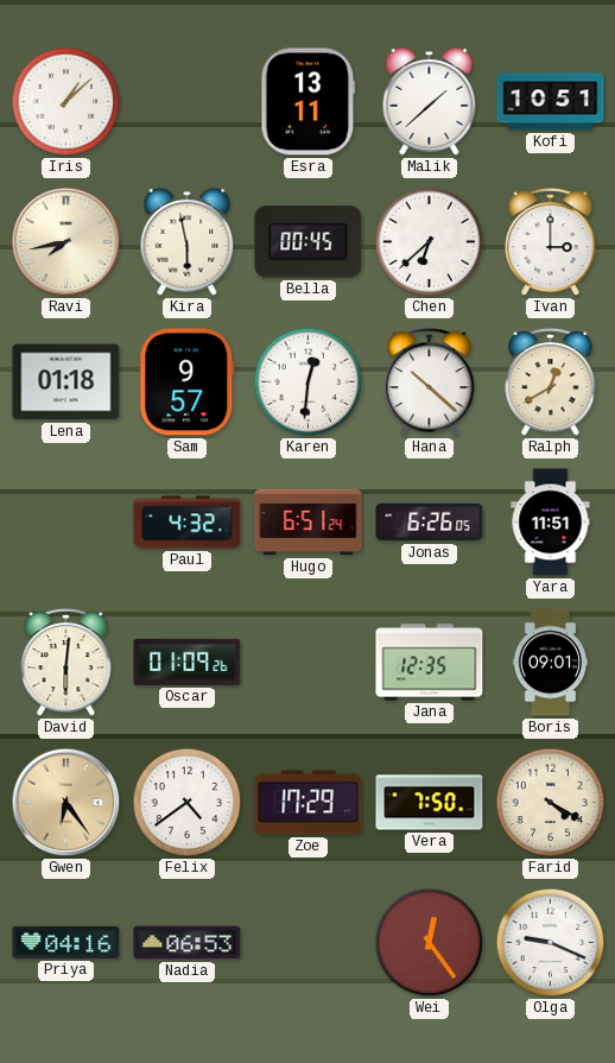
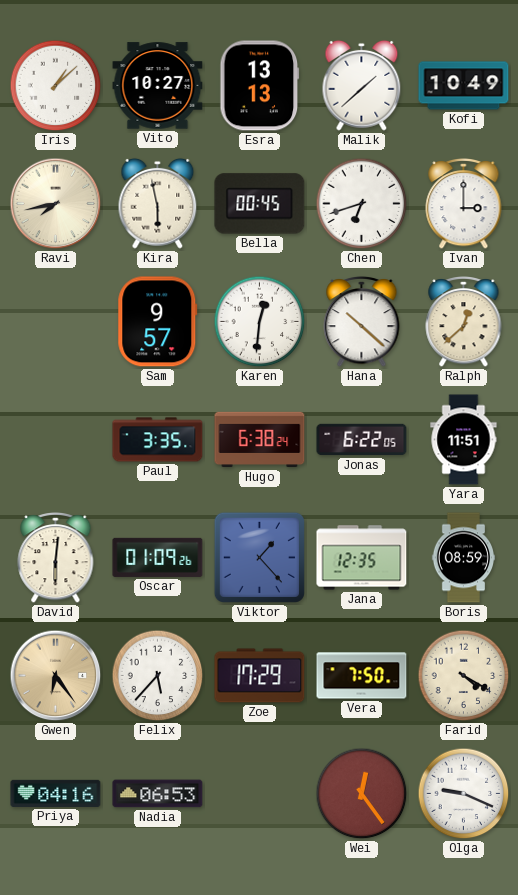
Vito: none -> 10:27 (158, 86)
Esra: 13:11 -> 13:13 (260, 86)
Kofi: 10:51 -> 10:49 (464, 86)
Chen: 6:38 -> 6:42 (362, 204)
Lena: 01:18 -> none (66, 382)
Ralph: 12:40 -> 12:38 (464, 322)
Paul: 4:32 -> 3:35 (158, 440)
Hugo: 6:51 -> 6:38 (260, 440)
Jonas: 6:26 -> 6:22 (362, 440)
Viktor: none -> 1:23 (259, 557)
Boris: 09:01 -> 08:59 (463, 558)
Felix: 4:39 -> 5:37 (158, 676)
